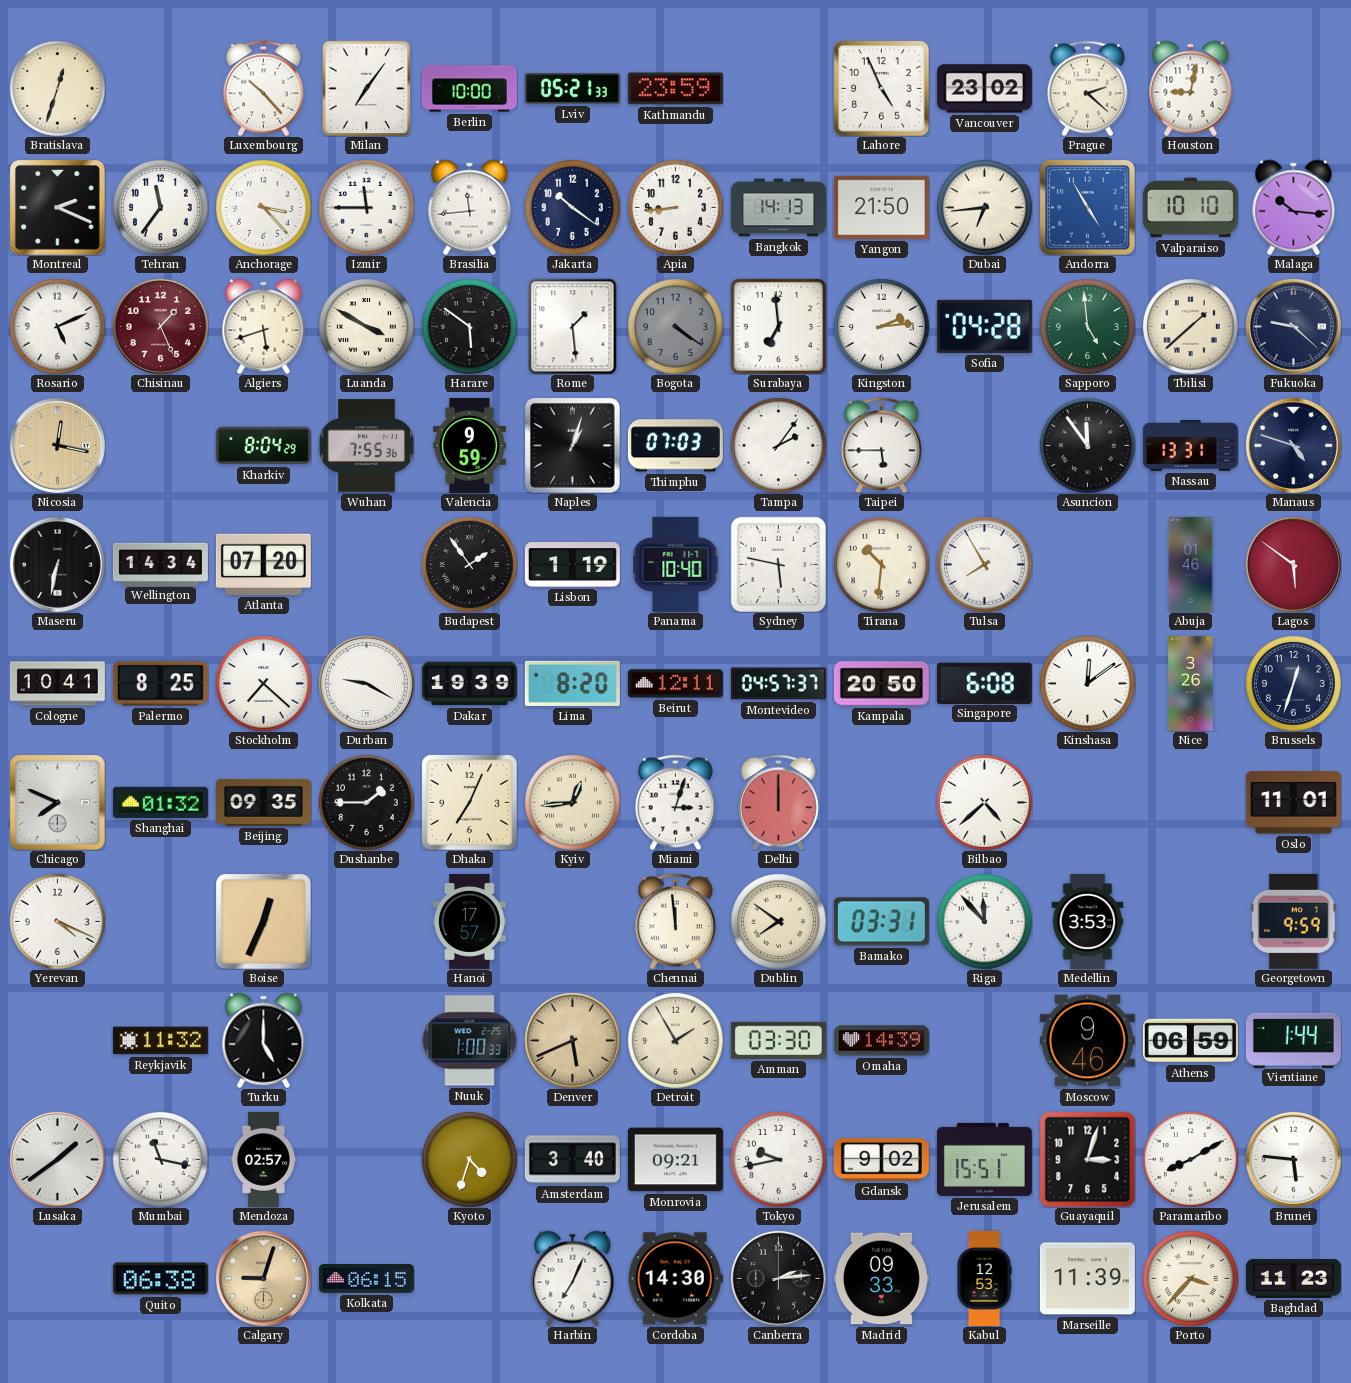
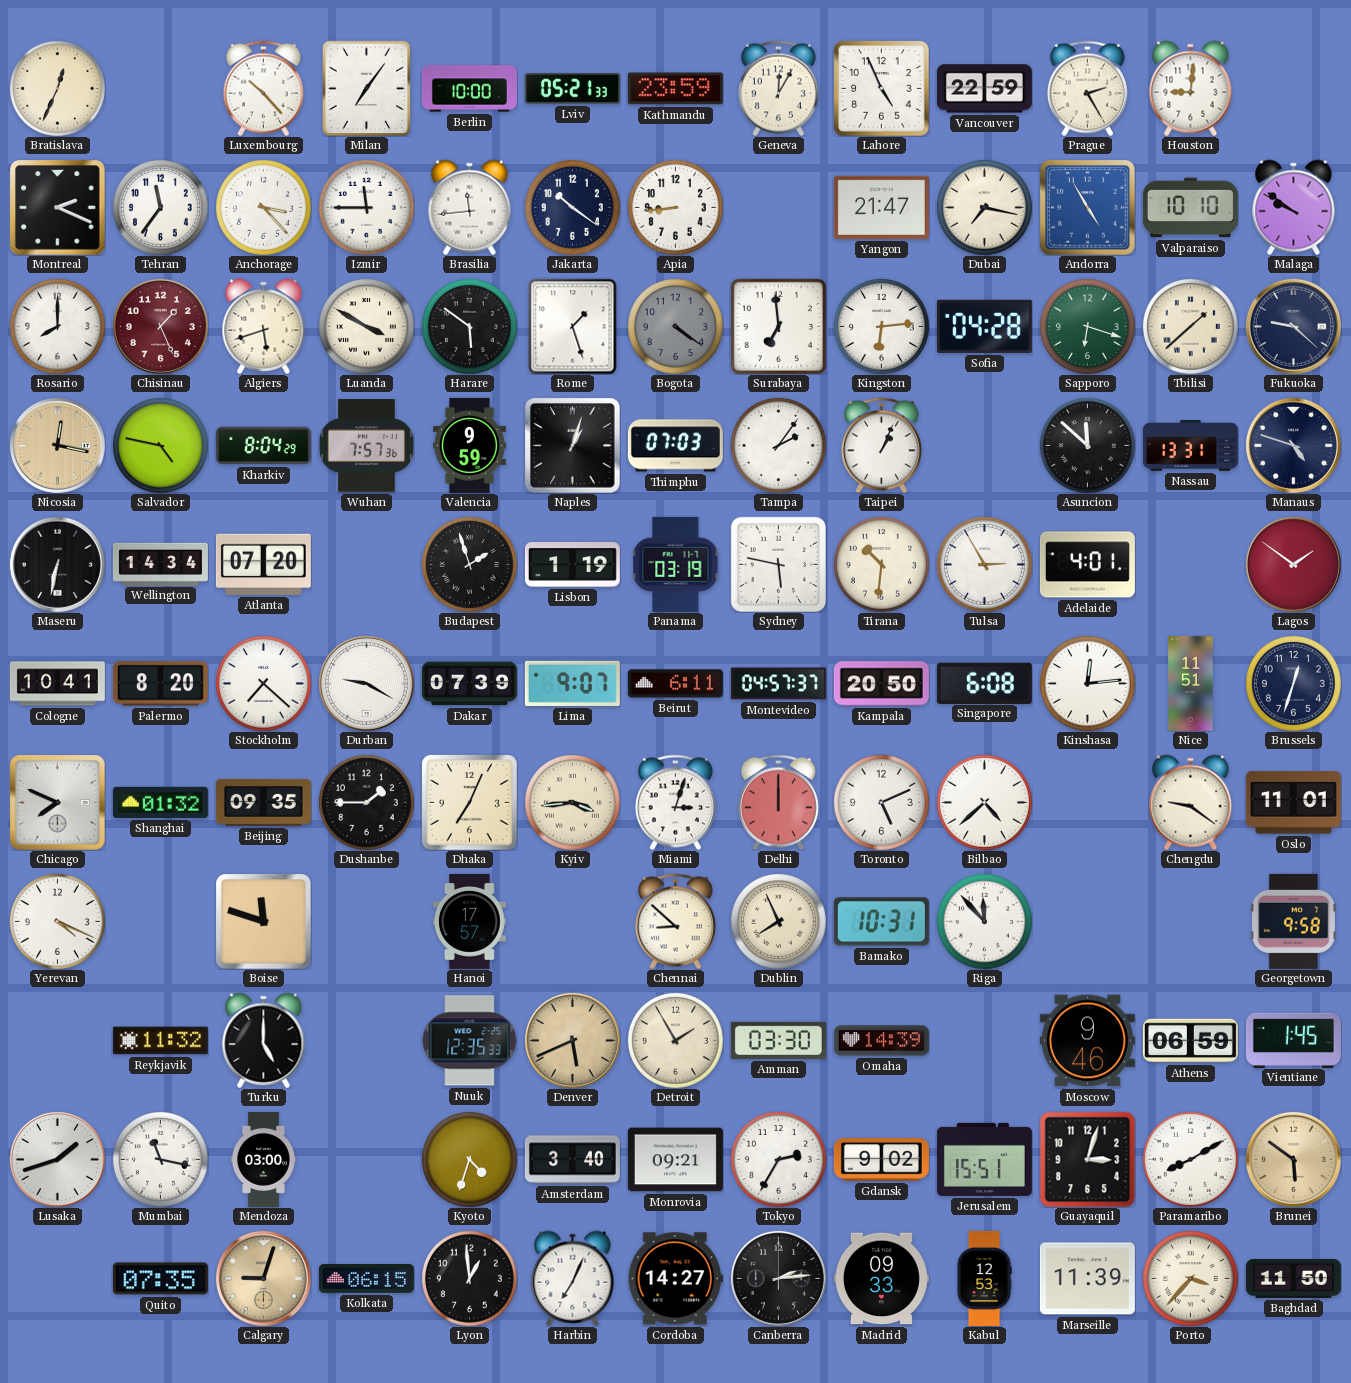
Bratislava: 12:33 -> 12:34 (57, 88)
Geneva: none -> 12:05 (778, 88)
Vancouver: 23:02 -> 22:59 (984, 89)
Prague: 2:22 -> 2:25 (1087, 88)
Houston: 9:02 -> 9:01 (1191, 88)
Bangkok: 14:13 -> none (778, 208)
Yangon: 21:50 -> 21:47 (881, 207)
Dubai: 6:44 -> 7:17 (984, 207)
Malaga: 10:16 -> 9:51 (1294, 207)
Rosario: 5:11 -> 8:00 (57, 326)
Rome: 1:29 -> 1:27 (573, 326)
Kingston: 2:14 -> 6:14 (881, 326)
Sapporo: 4:59 -> 6:18 (1087, 326)
Salvador: none -> 4:47 (160, 445)
Wuhan: 7:55 -> 7:57 (366, 446)
Taipei: 5:45 -> 1:04 (881, 445)
Asuncion: 11:54 -> 11:52 (1087, 445)
Budapest: 1:54 -> 1:57 (469, 564)
Panama: 10:40 -> 03:19 (676, 564)
Tulsa: 7:55 -> 2:55 (984, 564)
Adelaide: none -> 4:01 (1087, 565)
Abuja: 01:46 -> none (1191, 564)
Lagos: 5:51 -> 1:51 (1293, 564)
Palermo: 8:25 -> 8:20 (160, 684)
Dakar: 19:39 -> 07:39 (469, 684)
Lima: 8:20 -> 9:07 (572, 683)
Beirut: 12:11 -> 6:11 (675, 684)
Kinshasa: 12:09 -> 12:14 (1087, 683)
Nice: 3:26 -> 11:51 (1191, 683)
Kyiv: 12:44 -> 3:44 (572, 802)
Toronto: none -> 5:11 (881, 802)
Chengdu: none -> 9:21 (1191, 802)
Boise: 12:34 -> 11:48 (263, 921)
Chennai: 11:59 -> 8:52 (675, 921)
Dublin: 7:51 -> 7:56 (778, 921)
Bamako: 03:31 -> 10:31 (881, 922)
Medellin: 3:53 -> none (1088, 921)
Georgetown: 9:59 -> 9:58 (1293, 921)
Nuuk: 1:00 -> 12:35 (469, 1041)
Vientiane: 1:44 -> 1:45 (1293, 1040)
Lusaka: 1:39 -> 1:42 (57, 1159)
Mendoza: 02:57 -> 03:00 (263, 1159)
Tokyo: 9:43 -> 2:35 (778, 1159)
Brunei: 5:46 -> 5:51 (1293, 1159)
Brunei dial: white -> champagne (1293, 1159)
Quito: 06:38 -> 07:35 (160, 1279)
Lyon: none -> 12:59 (469, 1278)
Cordoba: 14:30 -> 14:27 (675, 1279)
Baghdad: 11:23 -> 11:50 (1293, 1278)
